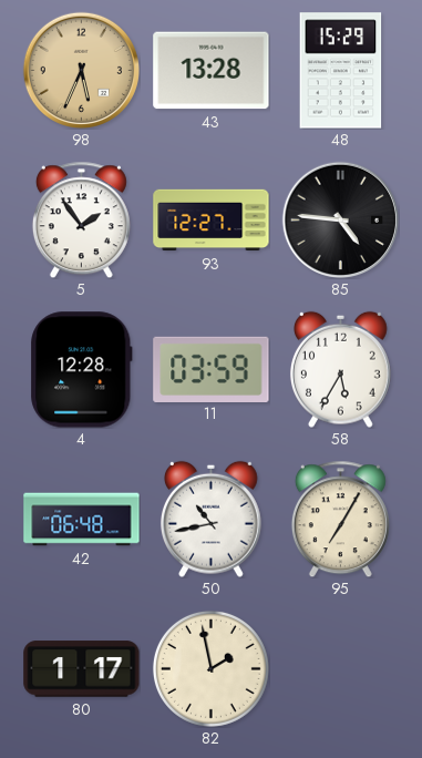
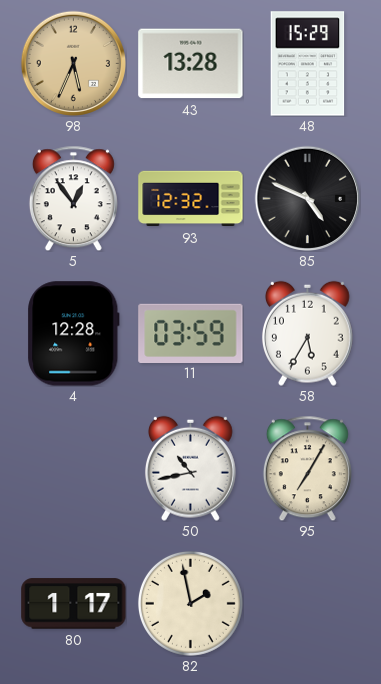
5: 1:54 -> 12:54 (73, 198)
93: 12:27 -> 12:32 (191, 199)
85: 4:46 -> 4:49 (307, 198)
42: 06:48 -> none (82, 520)
